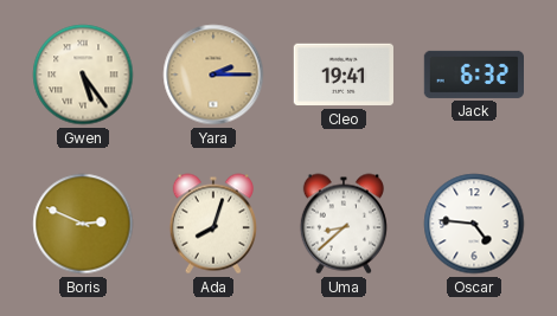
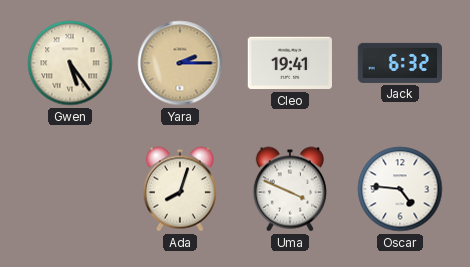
Boris: 2:49 -> none (83, 224)
Uma: 8:38 -> 3:49 (290, 189)
